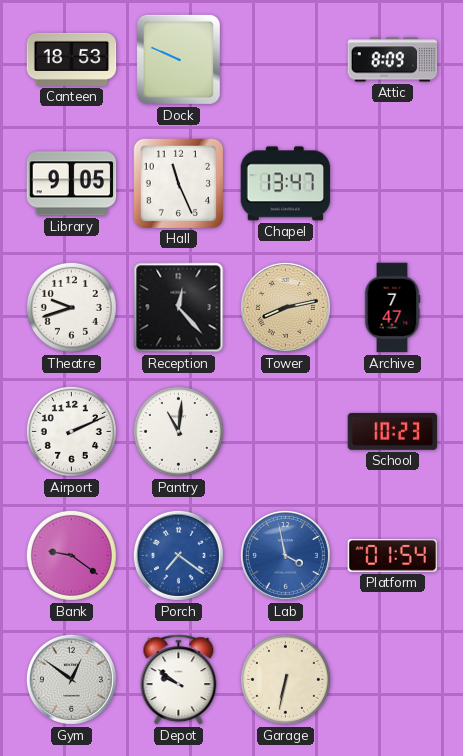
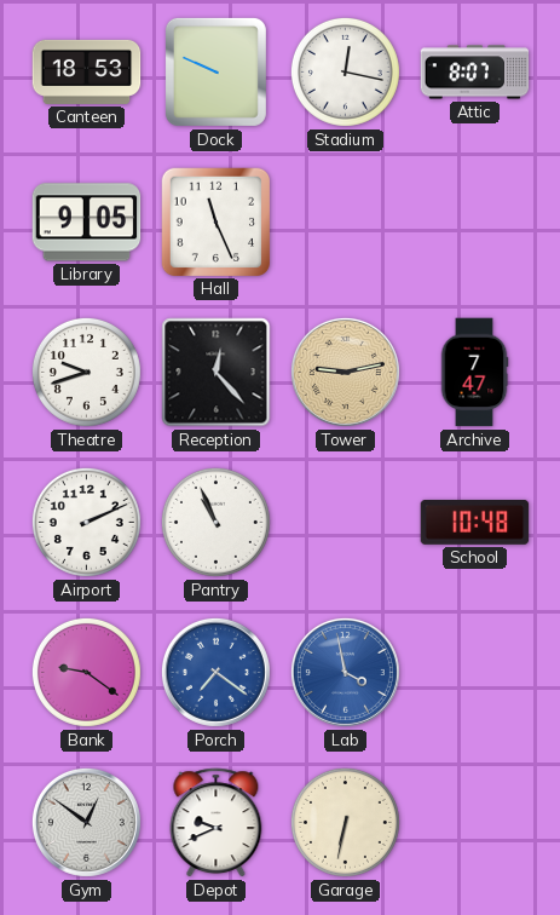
Stadium: none -> 12:17 (345, 71)
Attic: 8:09 -> 8:07 (475, 73)
Chapel: 13:47 -> none (286, 184)
Tower: 8:13 -> 9:13 (345, 372)
Pantry: 11:01 -> 10:56 (215, 522)
School: 10:23 -> 10:48 (475, 522)
Platform: 01:54 -> none (393, 555)
Depot: 9:51 -> 9:41 (217, 823)
